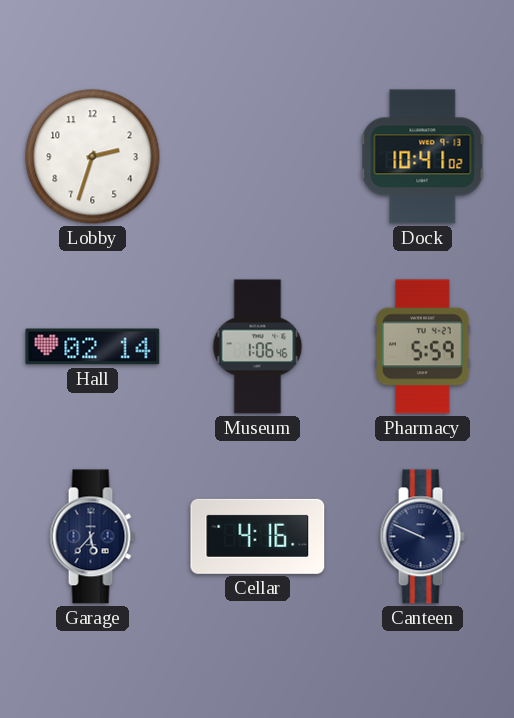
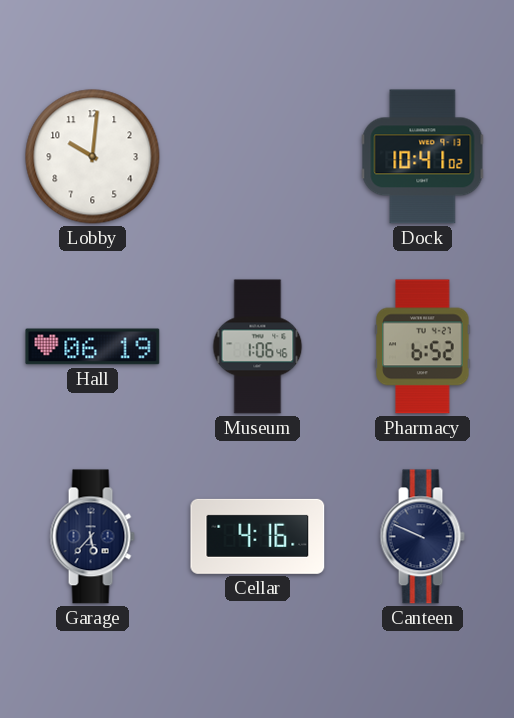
Lobby: 2:33 -> 10:01 (93, 157)
Hall: 02:14 -> 06:19 (93, 347)
Pharmacy: 5:59 -> 6:52 (423, 347)
